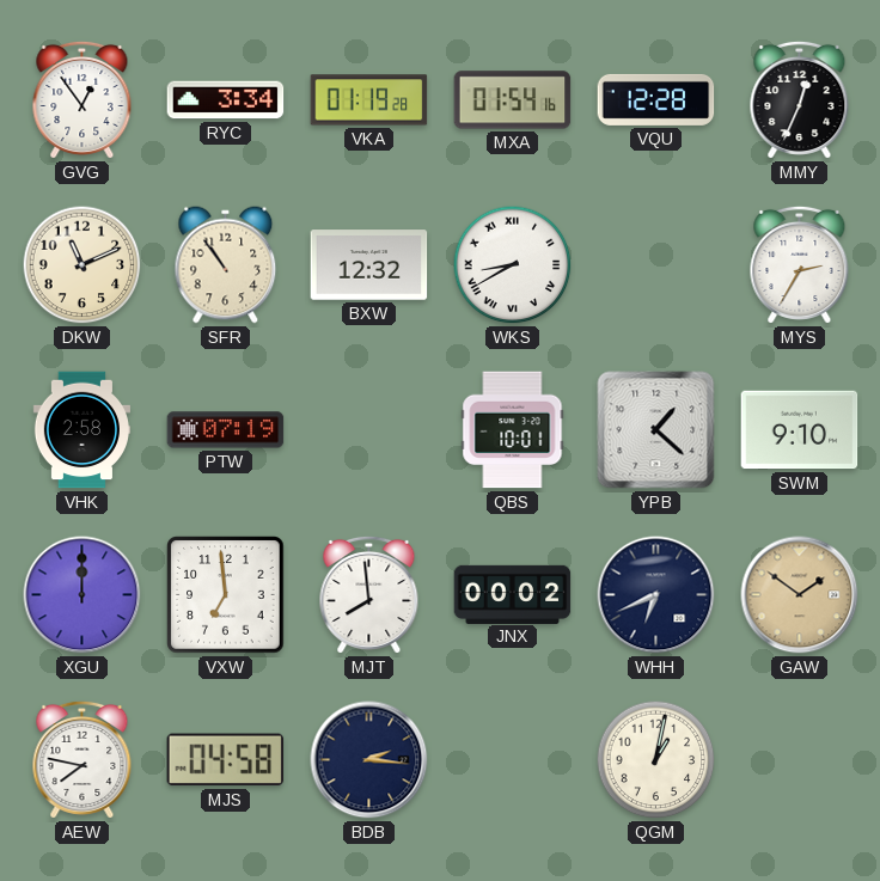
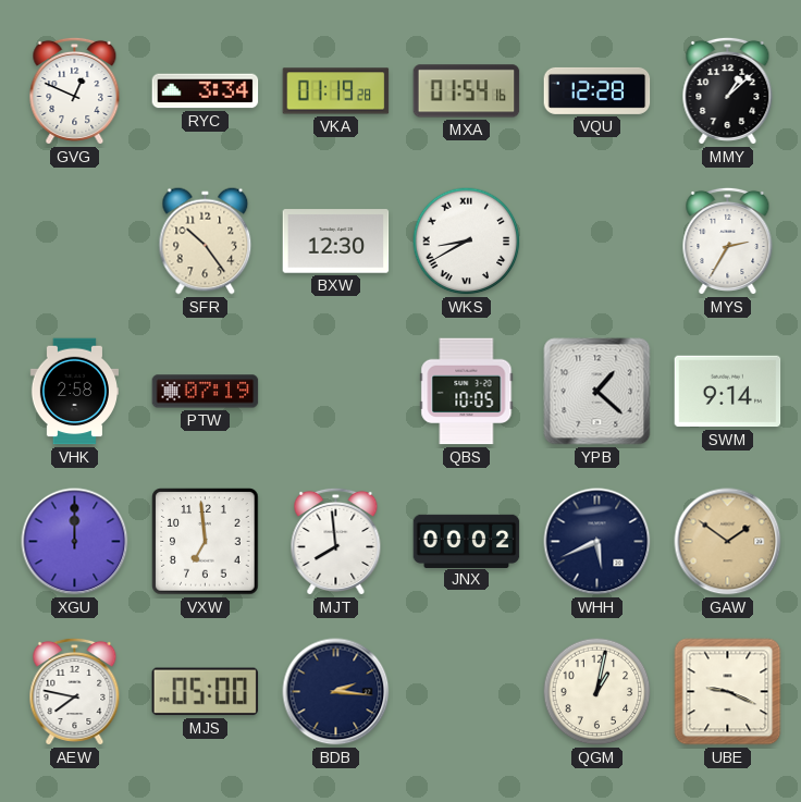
GVG: 12:54 -> 12:49 (75, 90)
MMY: 12:34 -> 1:08 (728, 90)
DKW: 11:11 -> none (82, 265)
SFR: 10:54 -> 10:24 (206, 242)
BXW: 12:32 -> 12:30 (336, 242)
QBS: 10:01 -> 10:05 (467, 392)
SWM: 9:10 -> 9:14 (728, 392)
WHH: 6:41 -> 5:41 (597, 542)
MJS: 04:58 -> 05:00 (206, 692)
UBE: none -> 9:19 (728, 692)
